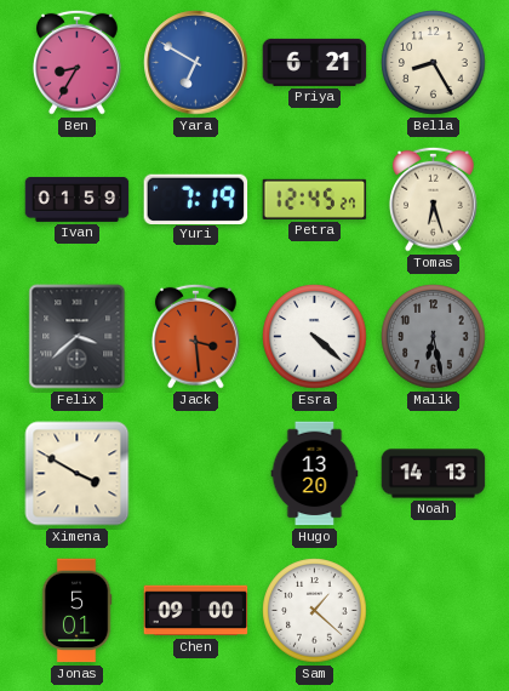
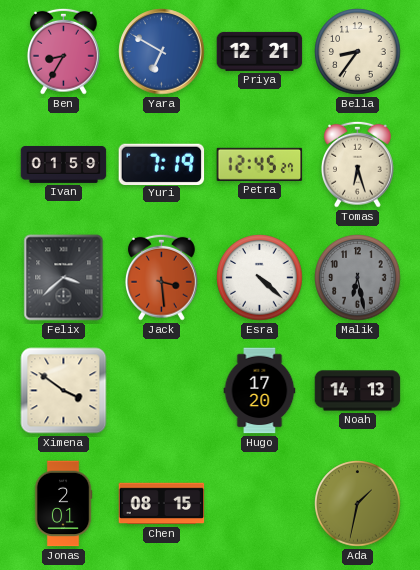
Priya: 6:21 -> 12:21 (260, 51)
Bella: 8:25 -> 8:36 (358, 52)
Ximena: 3:50 -> 3:51 (64, 391)
Hugo: 13:20 -> 17:20 (260, 391)
Jonas: 5:01 -> 2:01 (63, 504)
Chen: 09:00 -> 08:15 (162, 504)
Sam: 1:22 -> none (315, 611)
Ada: none -> 1:32 (358, 504)
